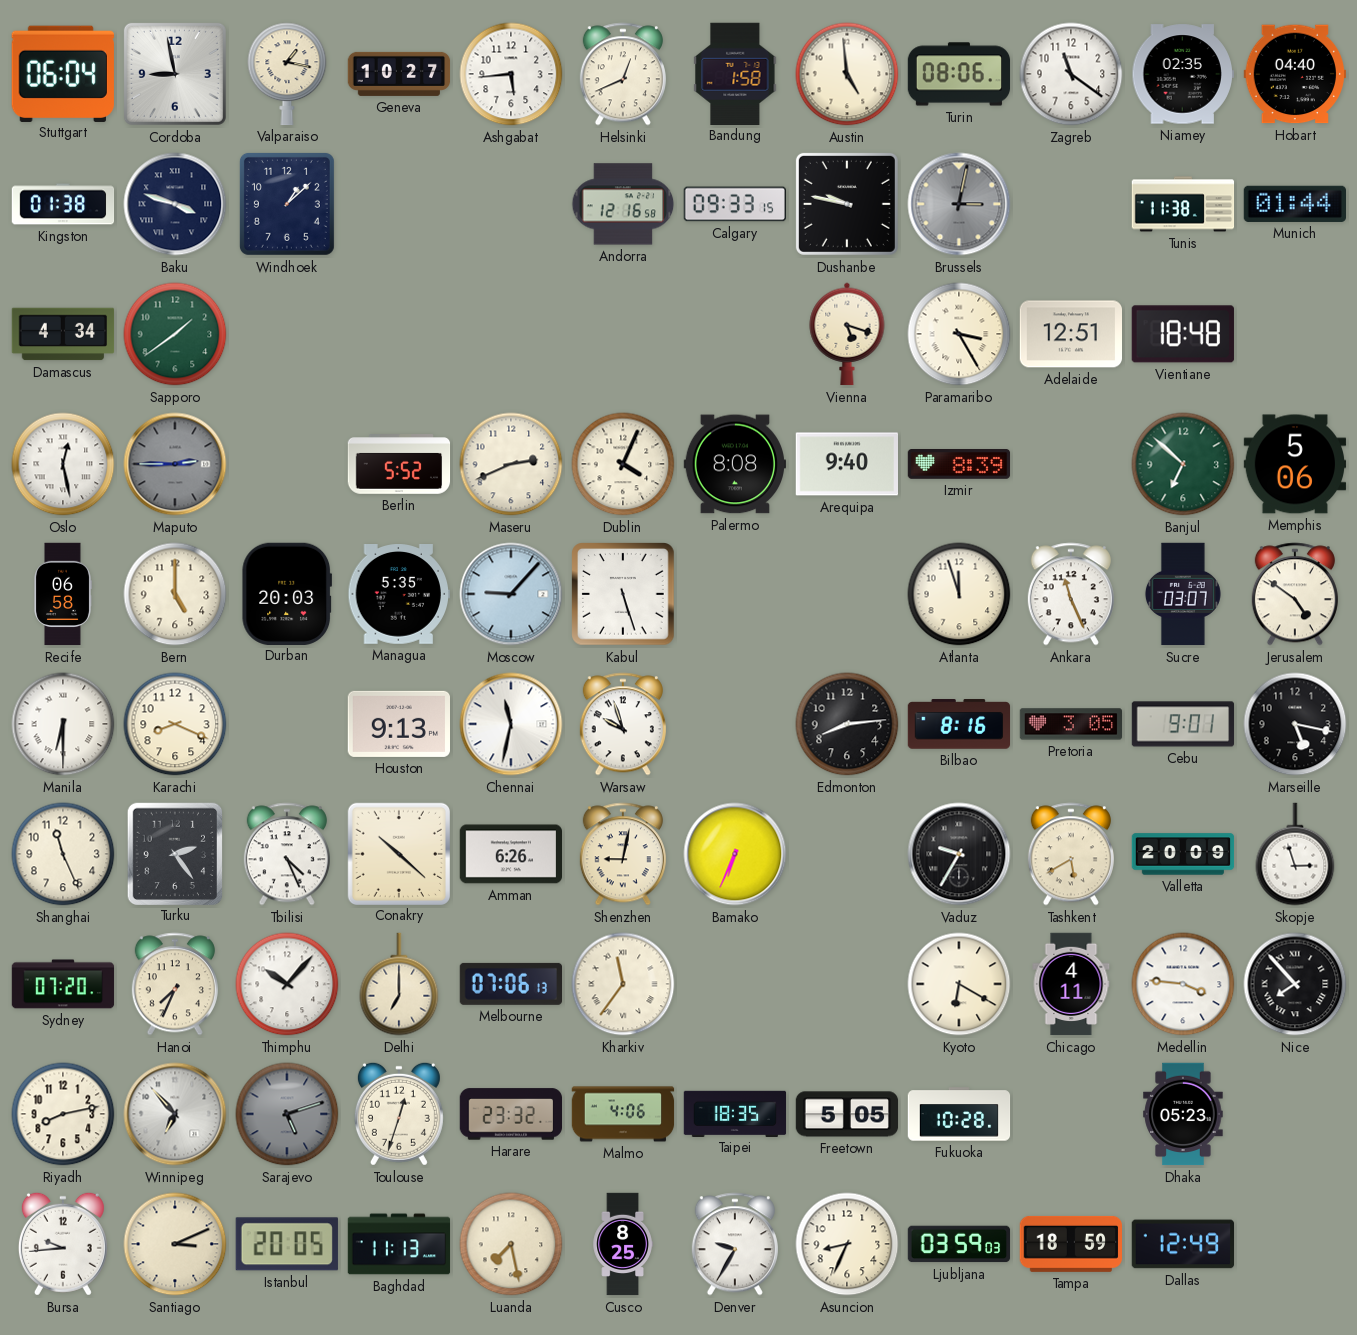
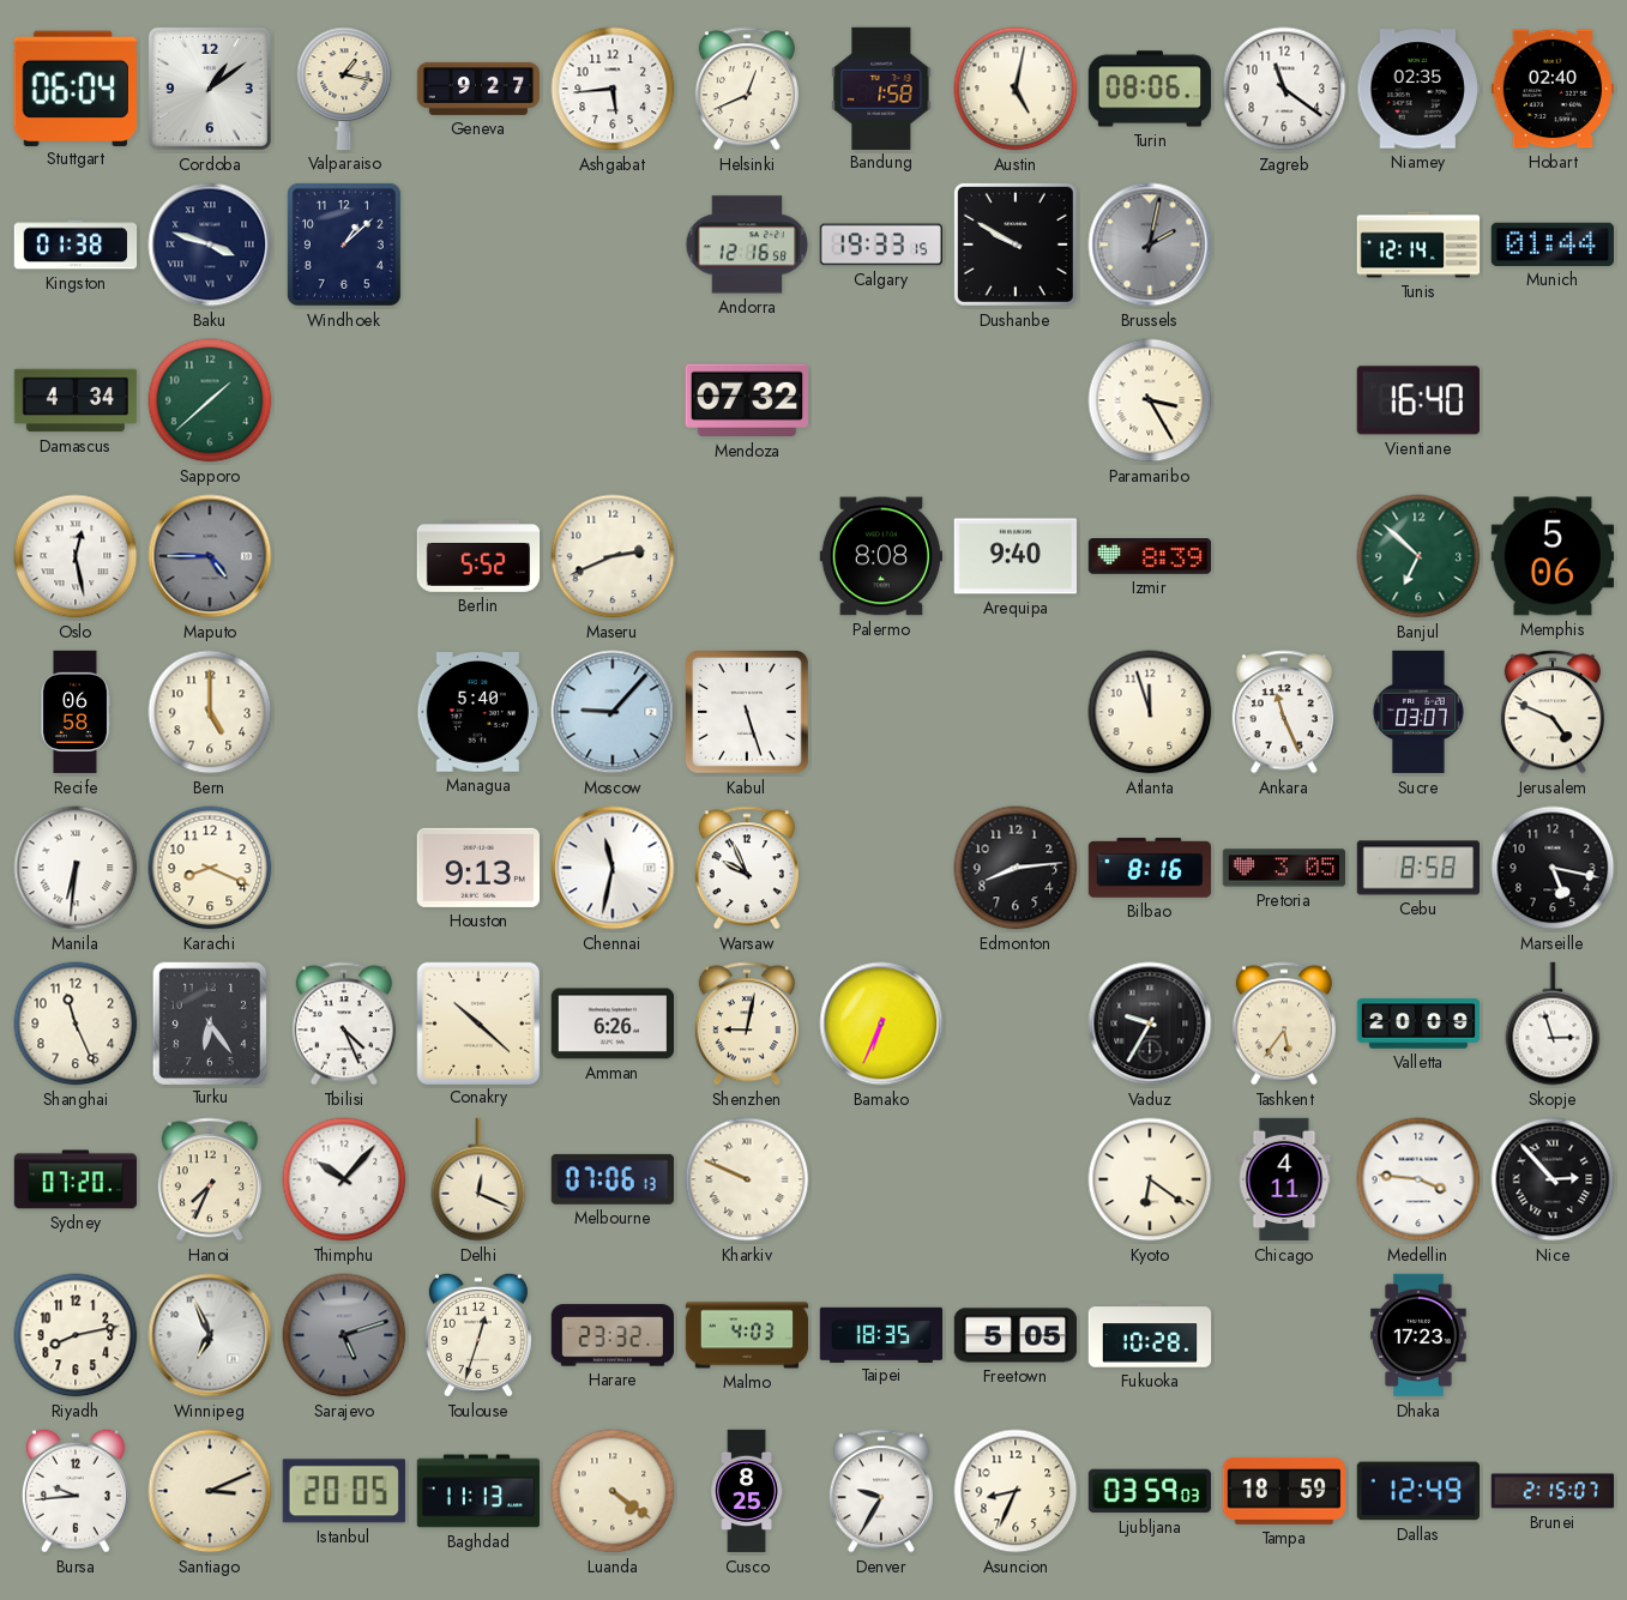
Cordoba: 8:58 -> 1:09 (210, 89)
Geneva: 10:27 -> 9:27 (478, 89)
Austin: 4:59 -> 5:02 (1016, 89)
Hobart: 04:40 -> 02:40 (1551, 89)
Calgary: 09:33 -> 19:33 (881, 244)
Dushanbe: 9:47 -> 9:50 (1016, 244)
Brussels: 3:02 -> 2:02 (1150, 244)
Tunis: 11:38 -> 12:14 (1418, 244)
Sapporo: 1:39 -> 1:38 (210, 400)
Mendoza: none -> 07:32 (746, 400)
Vienna: 5:18 -> none (847, 334)
Adelaide: 12:51 -> none (1070, 334)
Vientiane: 18:48 -> 16:40 (1418, 400)
Maputo: 2:45 -> 4:45 (210, 556)
Dublin: 4:04 -> none (623, 464)
Durban: 20:03 -> none (286, 593)
Managua: 5:35 -> 5:40 (478, 713)
Jerusalem: 4:51 -> 4:49 (1553, 712)
Manila: 6:30 -> 6:31 (76, 868)
Warsaw: 9:57 -> 9:56 (747, 868)
Cebu: 9:01 -> 8:58 (1418, 868)
Turku: 2:24 -> 6:24 (209, 1022)
Tashkent: 5:40 -> 5:36 (1284, 1024)
Delhi: 7:00 -> 12:19 (478, 1179)
Kharkiv: 11:36 -> 9:49 (747, 1179)
Kyoto: 6:20 -> 6:21 (1150, 1179)
Nice: 7:53 -> 2:53 (1553, 1179)
Winnipeg: 6:53 -> 6:56 (210, 1335)
Malmo: 4:06 -> 4:03 (747, 1335)
Dhaka: 05:23 -> 17:23 (1418, 1335)
Luanda: 7:28 -> 4:21 (613, 1491)
Brunei: none -> 2:15 (1553, 1491)
